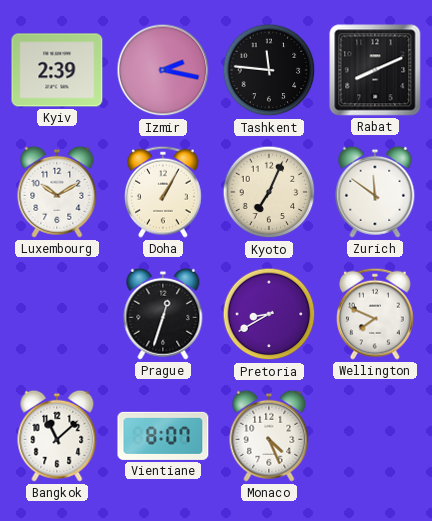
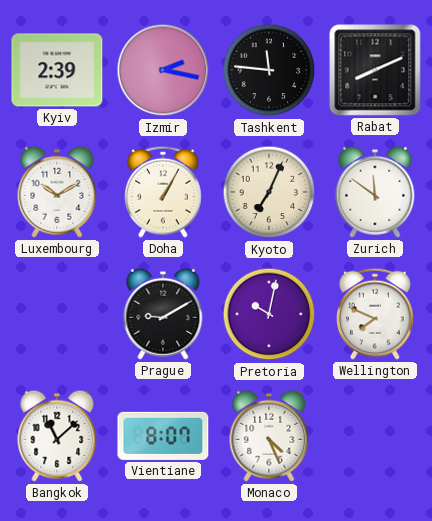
Prague: 12:33 -> 9:10 (163, 314)
Pretoria: 8:40 -> 10:02 (269, 314)
